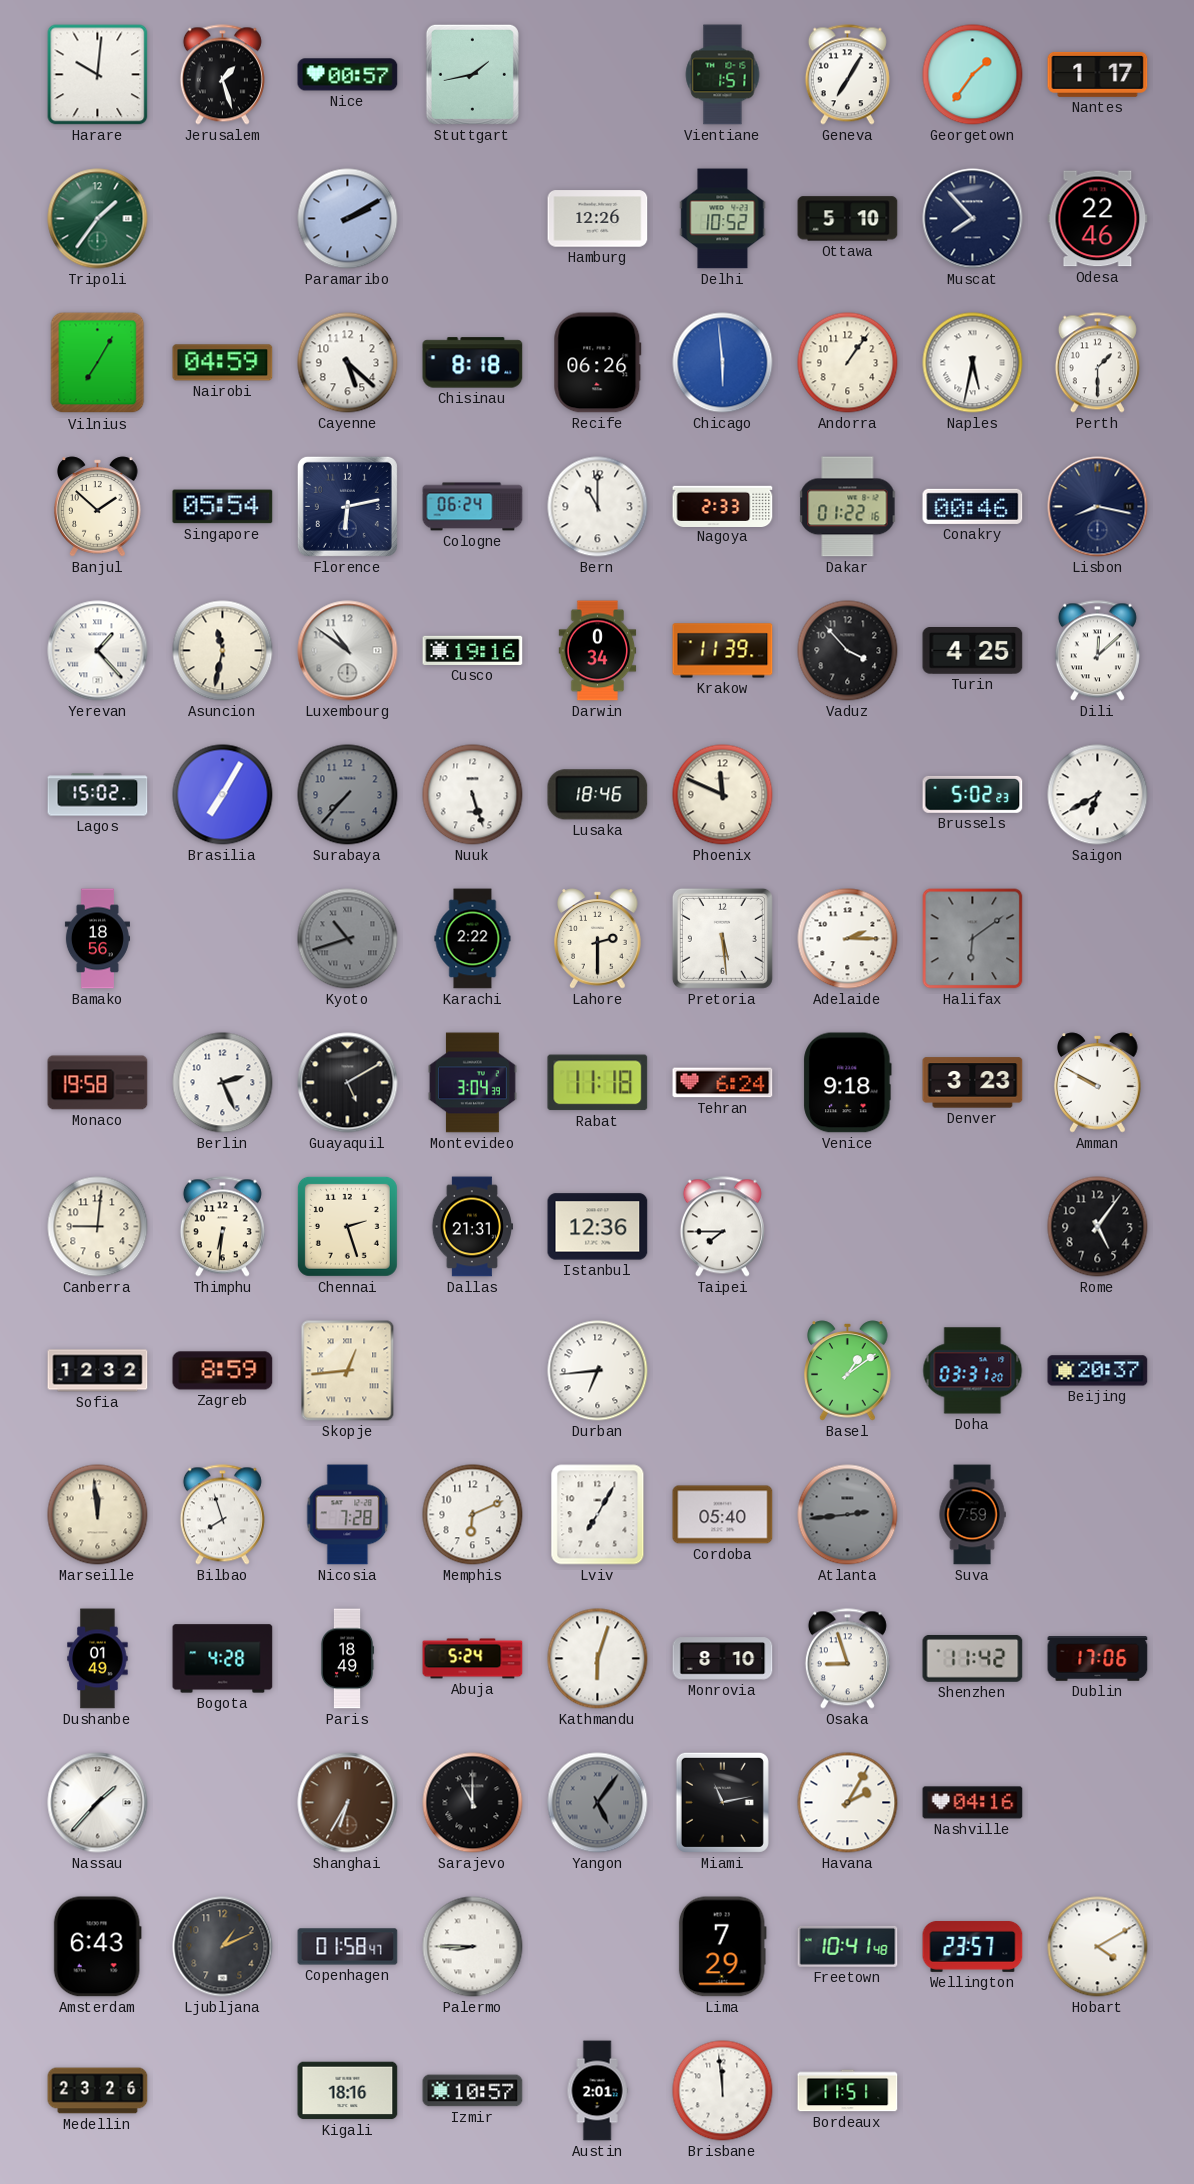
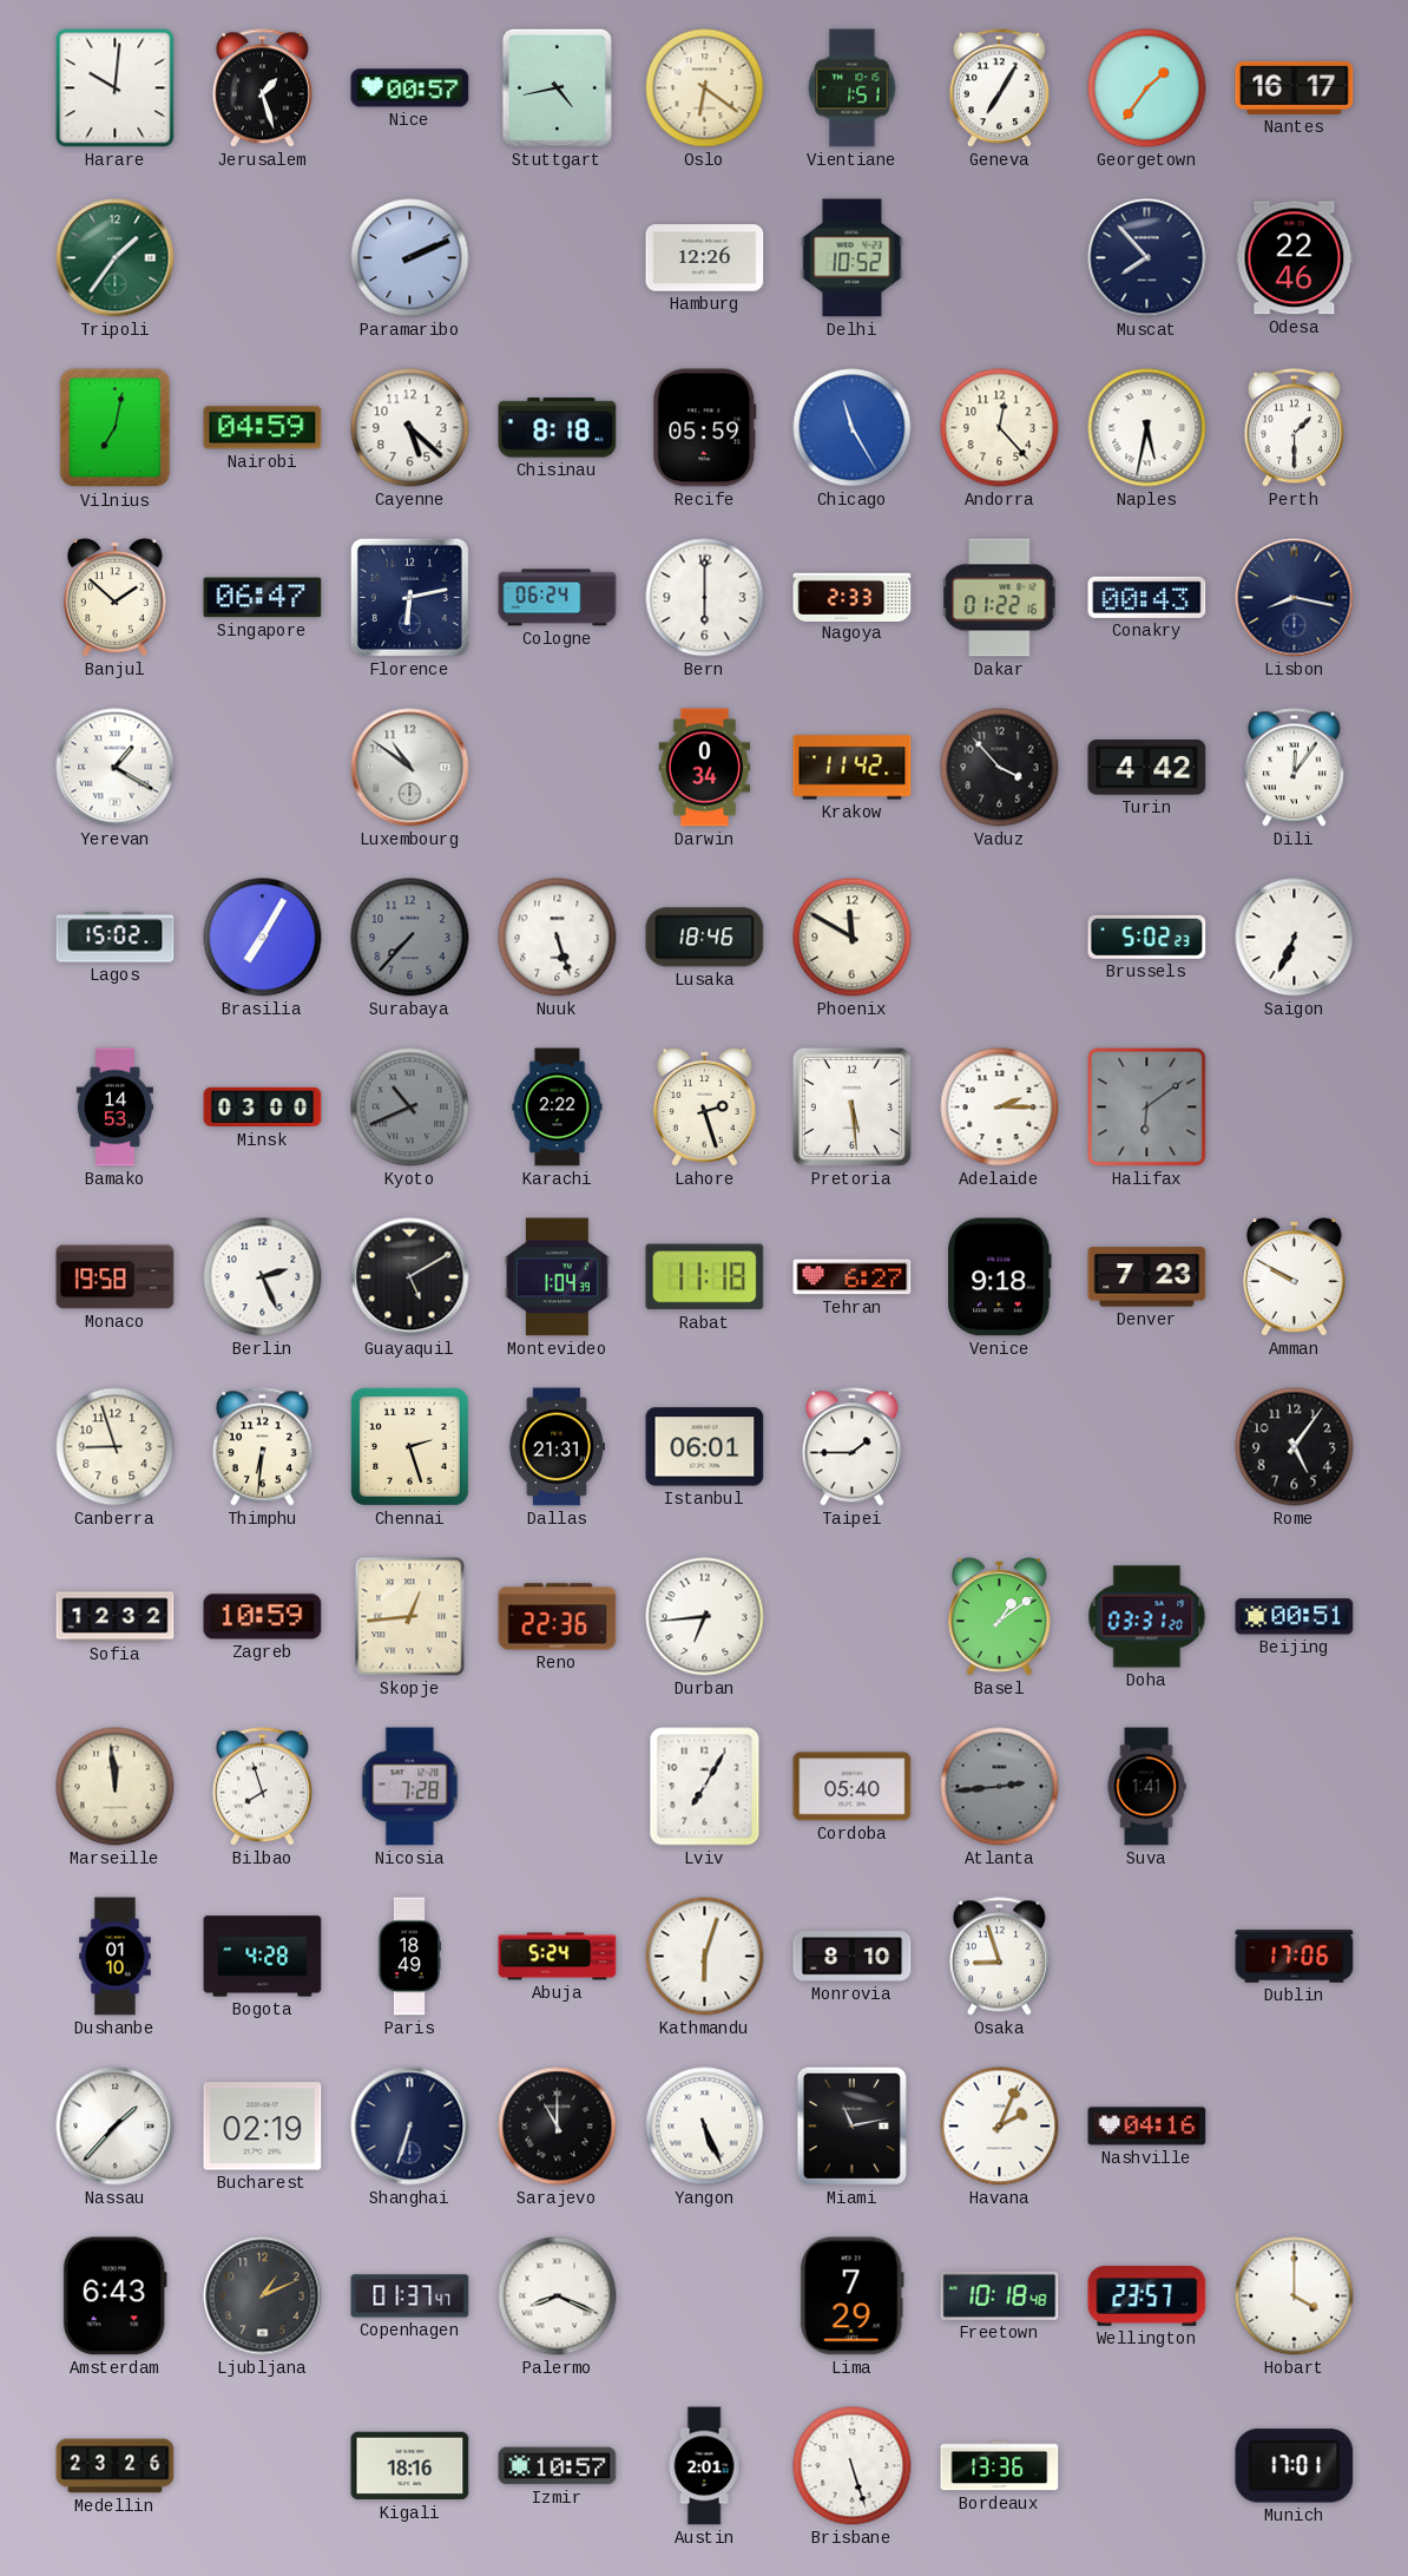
Stuttgart: 1:43 -> 4:43 (557, 87)
Oslo: none -> 6:21 (705, 88)
Nantes: 1:17 -> 16:17 (1295, 87)
Paramaribo: 2:10 -> 2:11 (410, 258)
Ottawa: 5:10 -> none (848, 219)
Vilnius: 7:05 -> 7:02 (116, 428)
Recife: 06:26 -> 05:59 (705, 428)
Chicago: 5:59 -> 11:25 (853, 428)
Andorra: 1:06 -> 12:23 (1000, 428)
Singapore: 05:54 -> 06:47 (263, 598)
Bern: 11:00 -> 6:00 (705, 598)
Conakry: 00:46 -> 00:43 (1147, 597)
Yerevan: 1:23 -> 1:20 (116, 768)
Asuncion: 11:32 -> none (223, 651)
Cusco: 19:16 -> none (473, 650)
Krakow: 11:39 -> 11:42 (853, 768)
Turin: 4:25 -> 4:42 (1147, 768)
Dili: 12:08 -> 12:06 (1294, 768)
Phoenix: 11:49 -> 11:50 (853, 938)
Saigon: 6:40 -> 6:34 (1295, 938)
Bamako: 18:56 -> 14:53 (114, 1108)
Minsk: none -> 03:00 (263, 1108)
Kyoto: 10:42 -> 10:41 (410, 1108)
Lahore: 2:30 -> 2:27 (705, 1108)
Montevideo: 3:04 -> 1:04 (557, 1277)
Tehran: 6:24 -> 6:27 (853, 1277)
Denver: 3:23 -> 7:23 (1147, 1277)
Canberra: 9:01 -> 8:57 (116, 1447)
Istanbul: 12:36 -> 06:01 (705, 1447)
Taipei: 7:45 -> 1:45 (851, 1447)
Zagreb: 8:59 -> 10:59 (263, 1617)
Reno: none -> 22:36 (558, 1617)
Beijing: 20:37 -> 00:51 (1295, 1617)
Memphis: 6:11 -> none (473, 1515)
Suva: 7:59 -> 1:41 (1146, 1787)
Dushanbe: 01:49 -> 01:10 (116, 1957)
Shenzhen: 11:42 -> none (973, 1658)
Bucharest: none -> 02:19 (263, 2127)
Shanghai: 6:35 -> 6:33 (410, 2127)
Shanghai dial: brown -> navy (410, 2127)
Yangon: 5:06 -> 5:26 (705, 2127)
Yangon dial: grey -> white (705, 2127)
Havana: 2:05 -> 2:04 (1000, 2127)
Copenhagen: 01:58 -> 01:37 (410, 2296)
Palermo: 8:45 -> 8:19 (558, 2296)
Freetown: 10:41 -> 10:18 (1000, 2295)
Hobart: 4:10 -> 4:00 (1295, 2296)
Brisbane: 11:59 -> 5:27 (853, 2466)
Bordeaux: 11:51 -> 13:36 (1000, 2466)
Munich: none -> 17:01 (1295, 2466)
